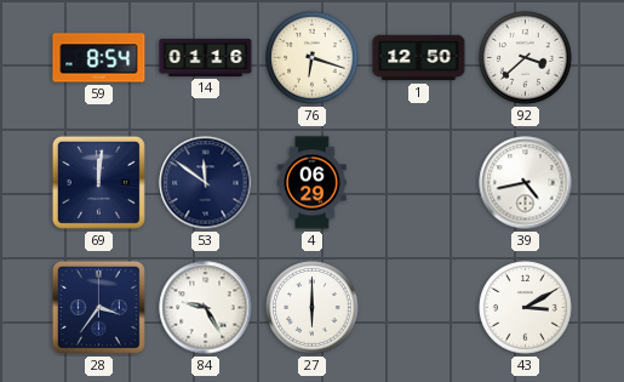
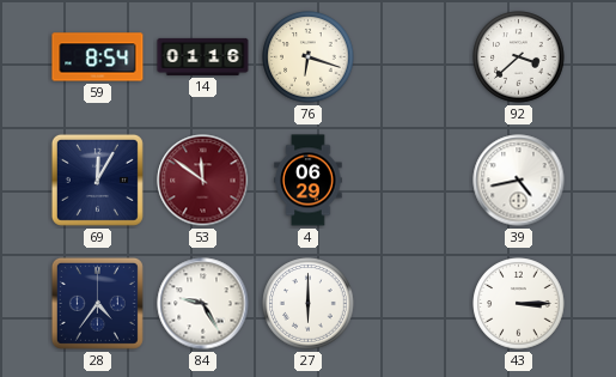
1: 12:50 -> none (419, 58)
69: 12:01 -> 12:05 (97, 180)
53 dial: navy -> burgundy (203, 181)
28: 3:36 -> 4:36 (97, 303)
43: 3:10 -> 3:15 (519, 304)
